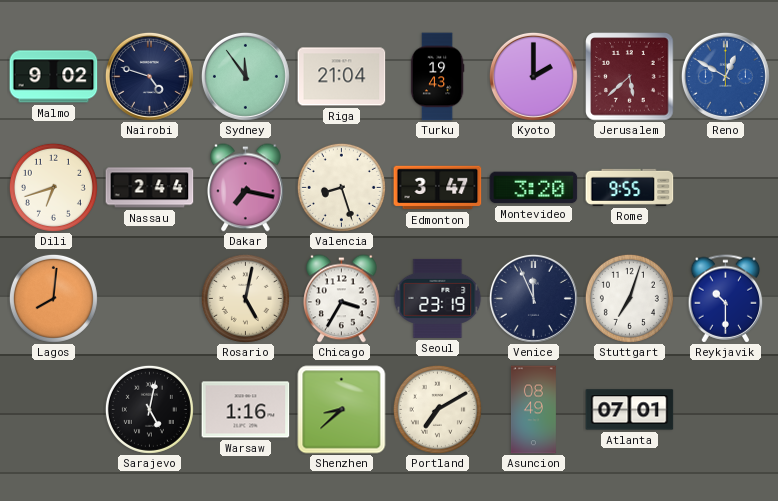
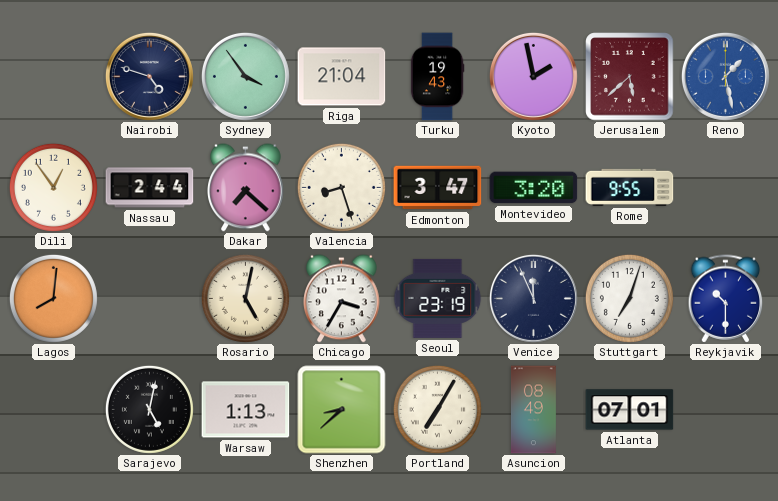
Malmo: 9:02 -> none (54, 77)
Sydney: 11:54 -> 3:54 (245, 76)
Kyoto: 2:00 -> 1:58 (533, 76)
Reno: 12:50 -> 1:28 (725, 76)
Dili: 6:42 -> 12:54 (53, 187)
Dakar: 7:17 -> 7:22 (246, 188)
Warsaw: 1:16 -> 1:13 (246, 410)
Portland: 7:10 -> 7:05 (437, 409)
